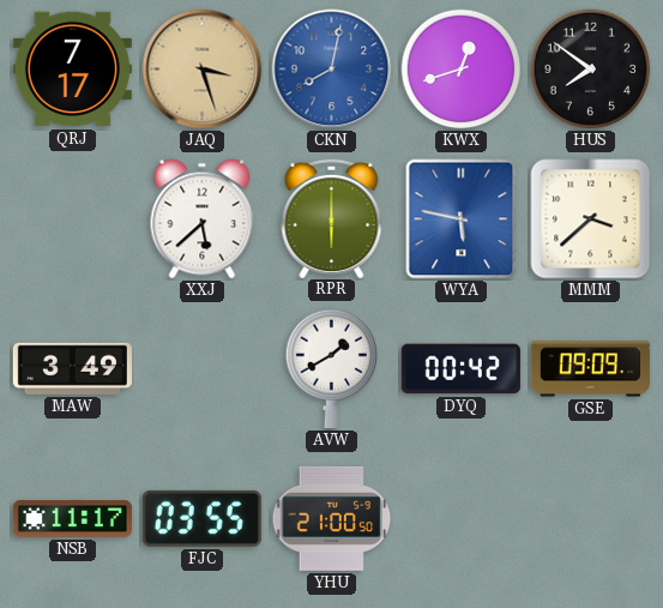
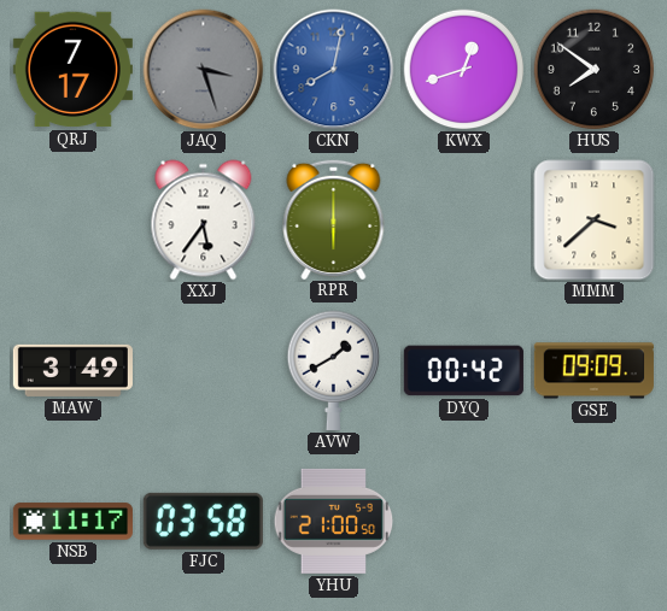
JAQ dial: champagne -> grey (204, 70)
XXJ: 5:38 -> 5:36 (204, 221)
WYA: 5:47 -> none (462, 219)
FJC: 03:55 -> 03:58 (203, 521)
